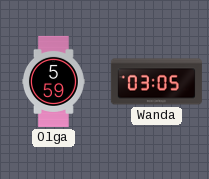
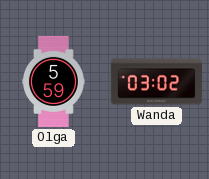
Wanda: 03:05 -> 03:02 (156, 82)
